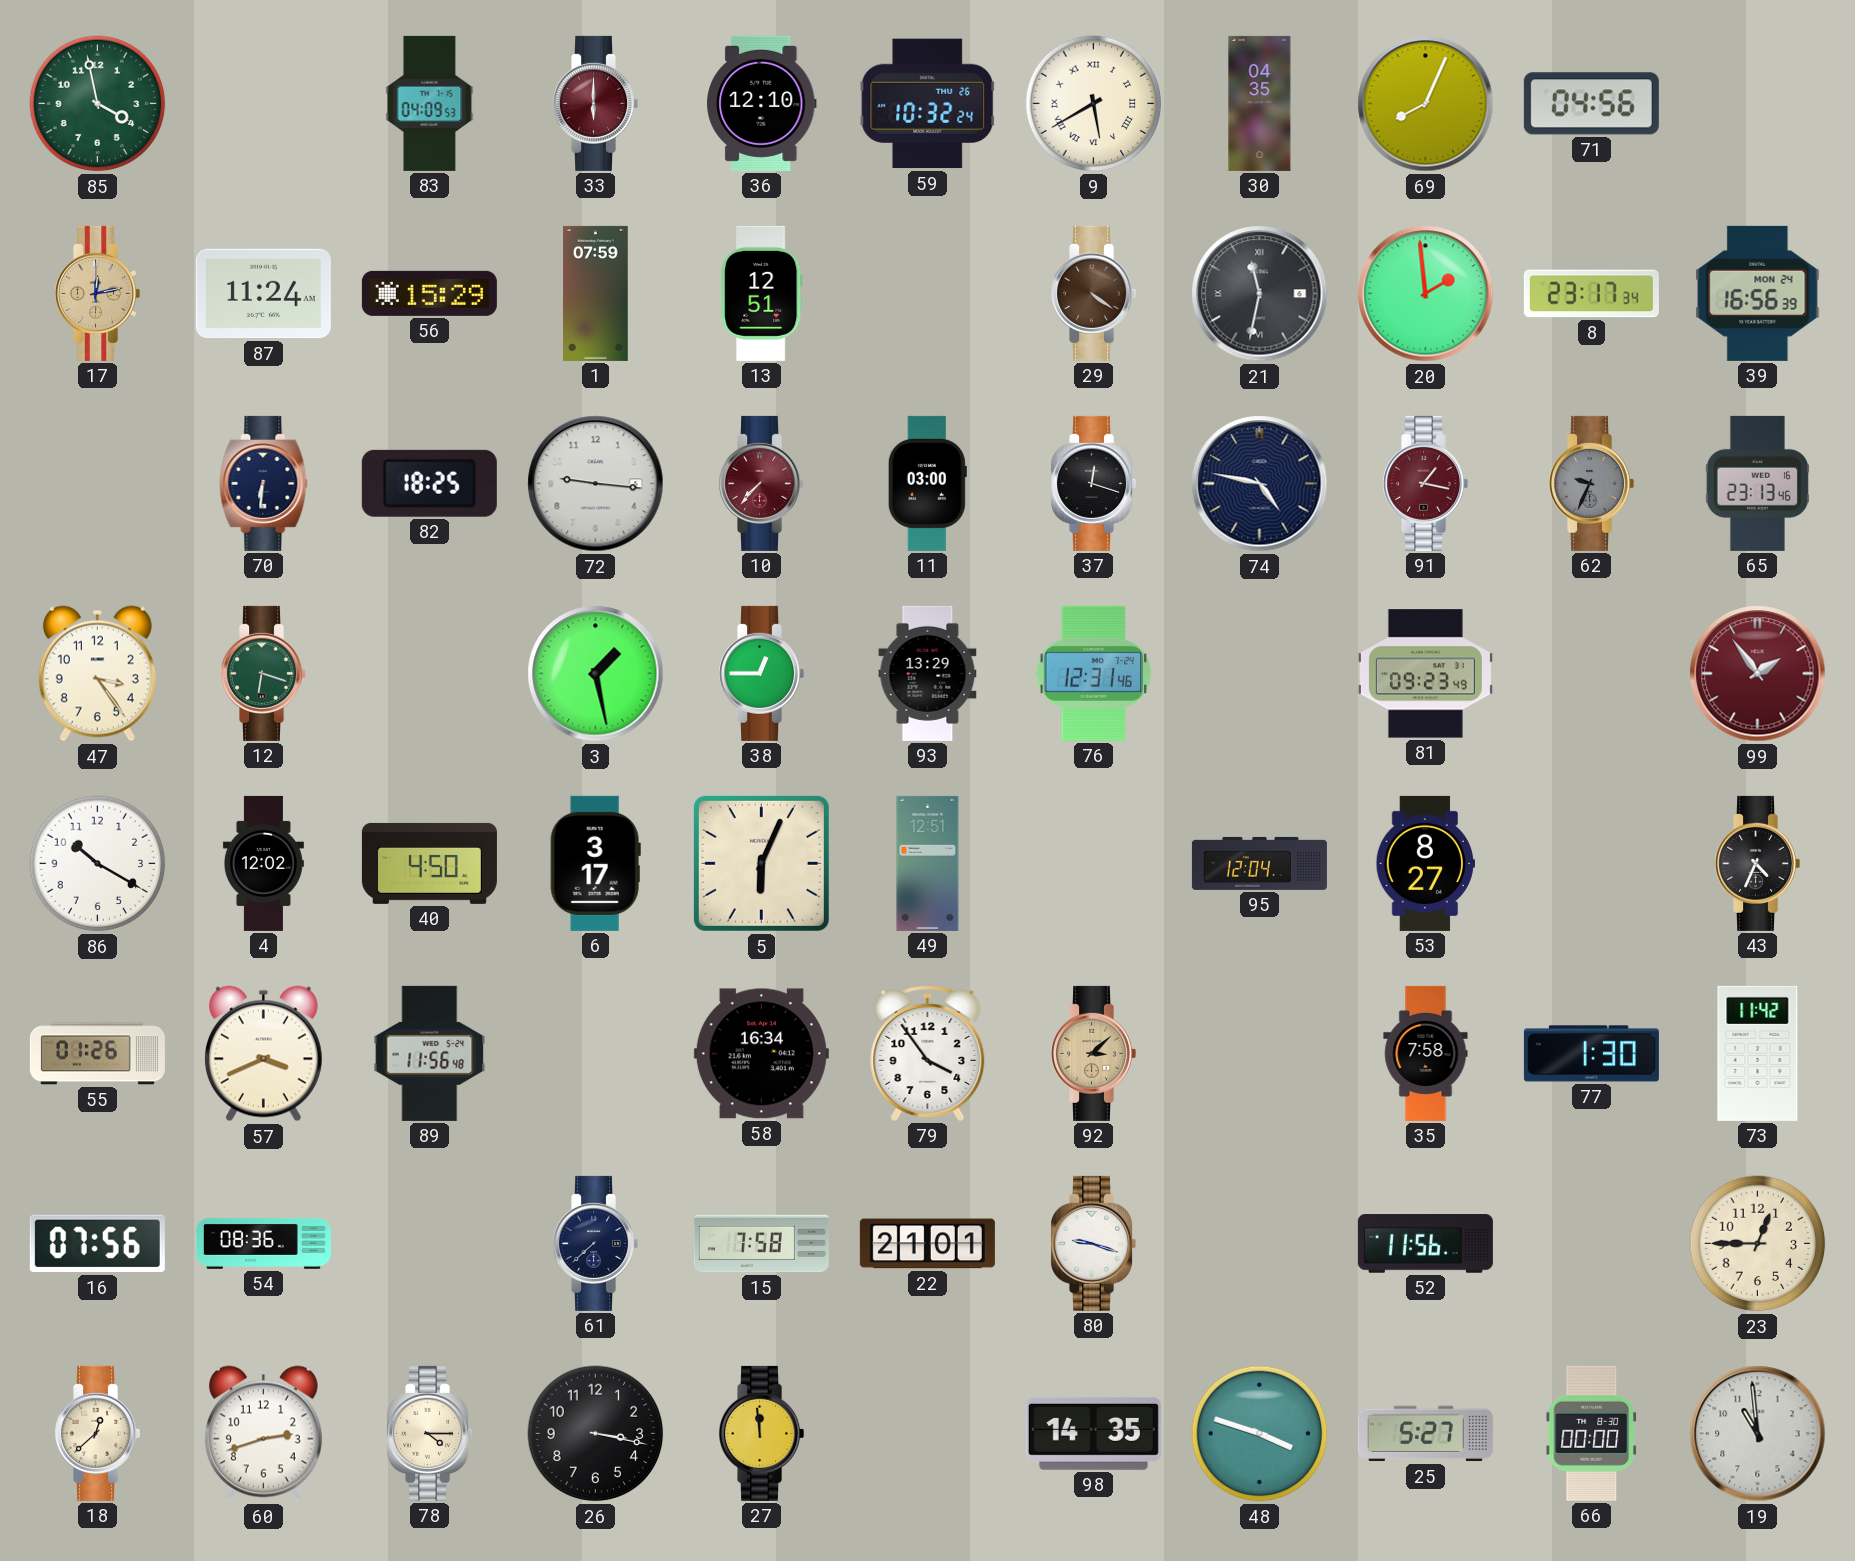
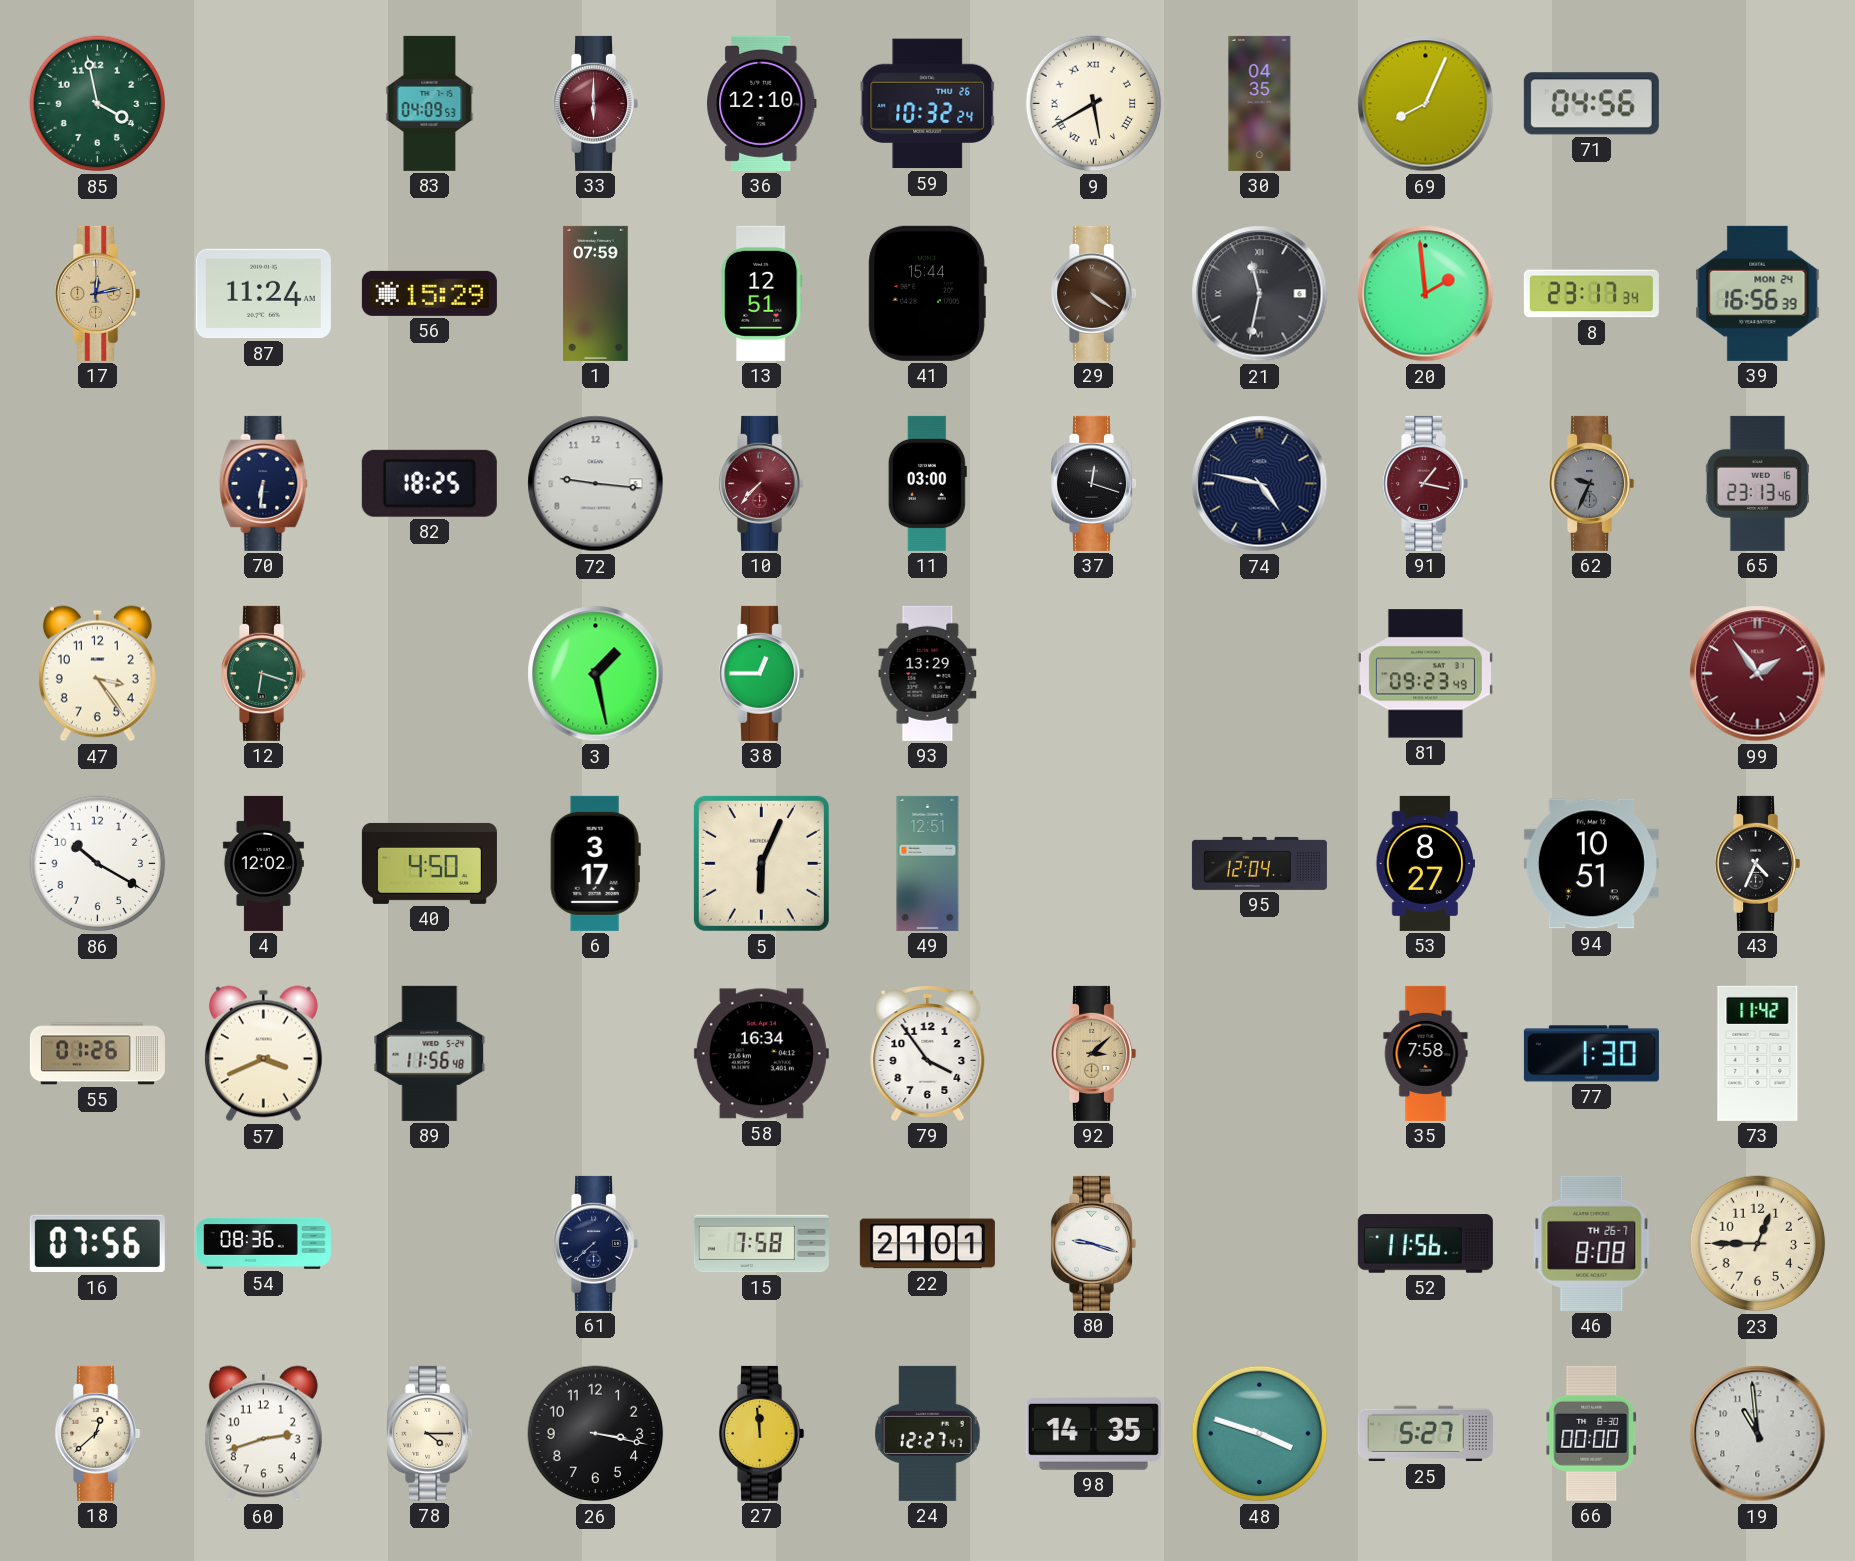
41: none -> 15:44 (927, 293)
76: 12:31 -> none (1094, 673)
94: none -> 10:51 (1591, 864)
46: none -> 8:08 (1592, 1243)
24: none -> 12:27 (928, 1433)
